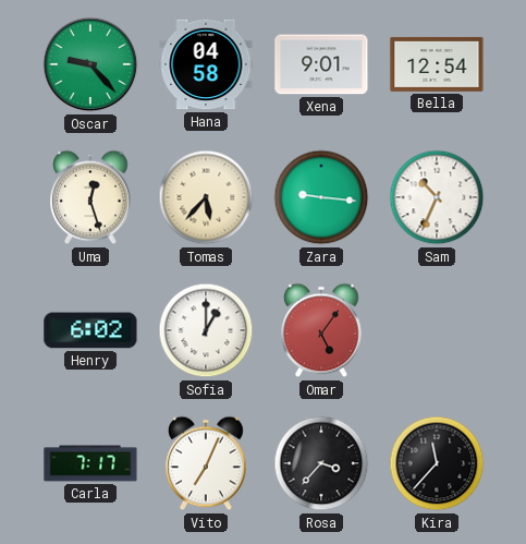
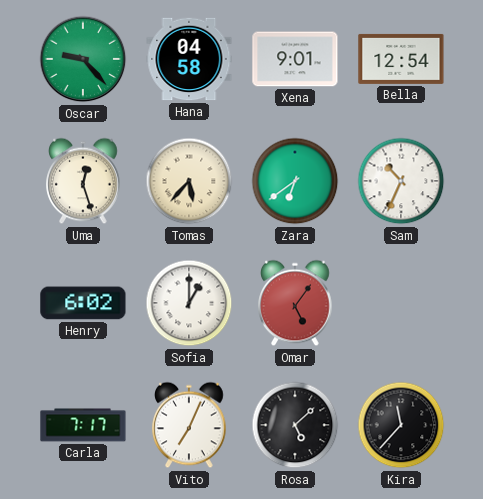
Zara: 9:16 -> 6:39 (295, 181)
Rosa: 3:37 -> 5:08 (295, 425)
